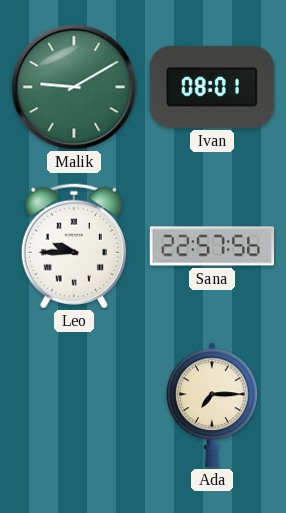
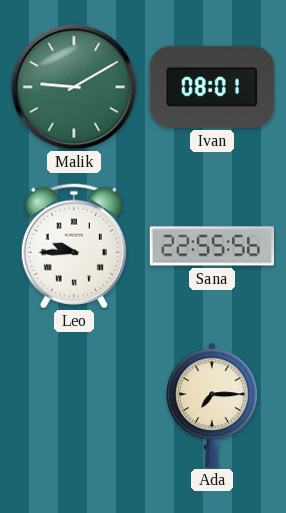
Sana: 22:57 -> 22:55 (211, 246)
